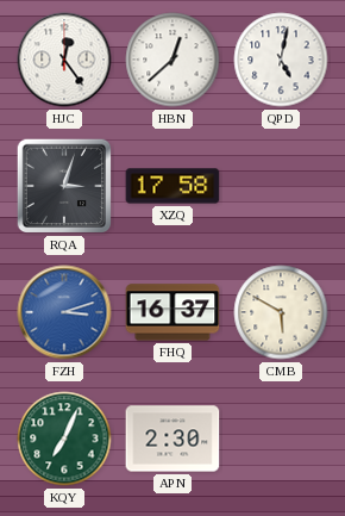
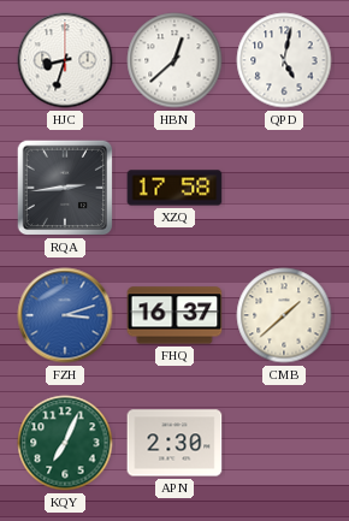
HJC: 12:24 -> 8:33 (65, 60)
RQA: 3:03 -> 2:44 (65, 188)
CMB: 5:50 -> 1:38 (284, 315)
